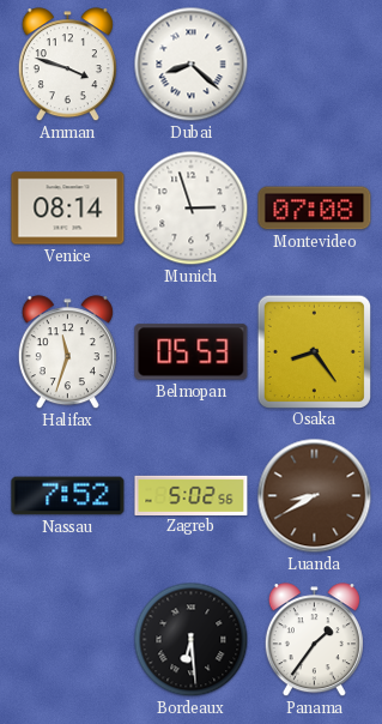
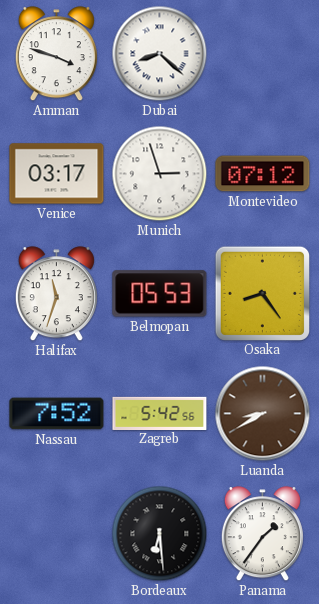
Venice: 08:14 -> 03:17 (57, 174)
Montevideo: 07:08 -> 07:12 (263, 174)
Zagreb: 5:02 -> 5:42 (160, 413)
